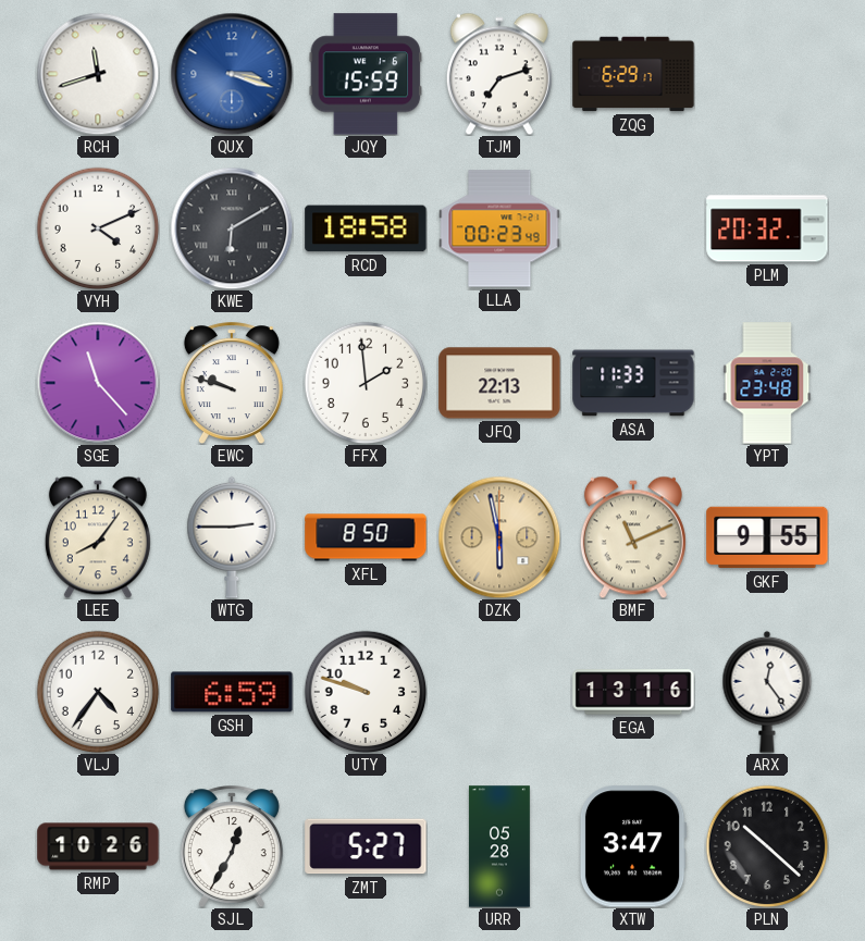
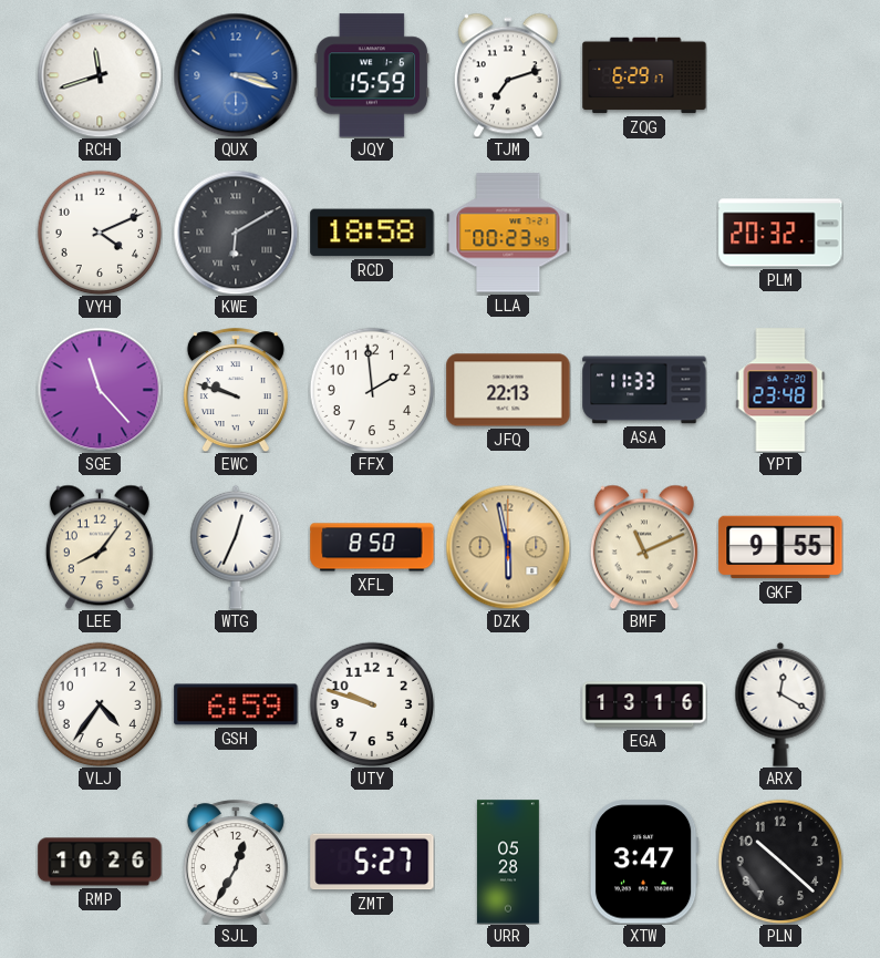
WTG: 2:45 -> 12:34 (236, 547)
ARX: 12:24 -> 12:20 (780, 704)
